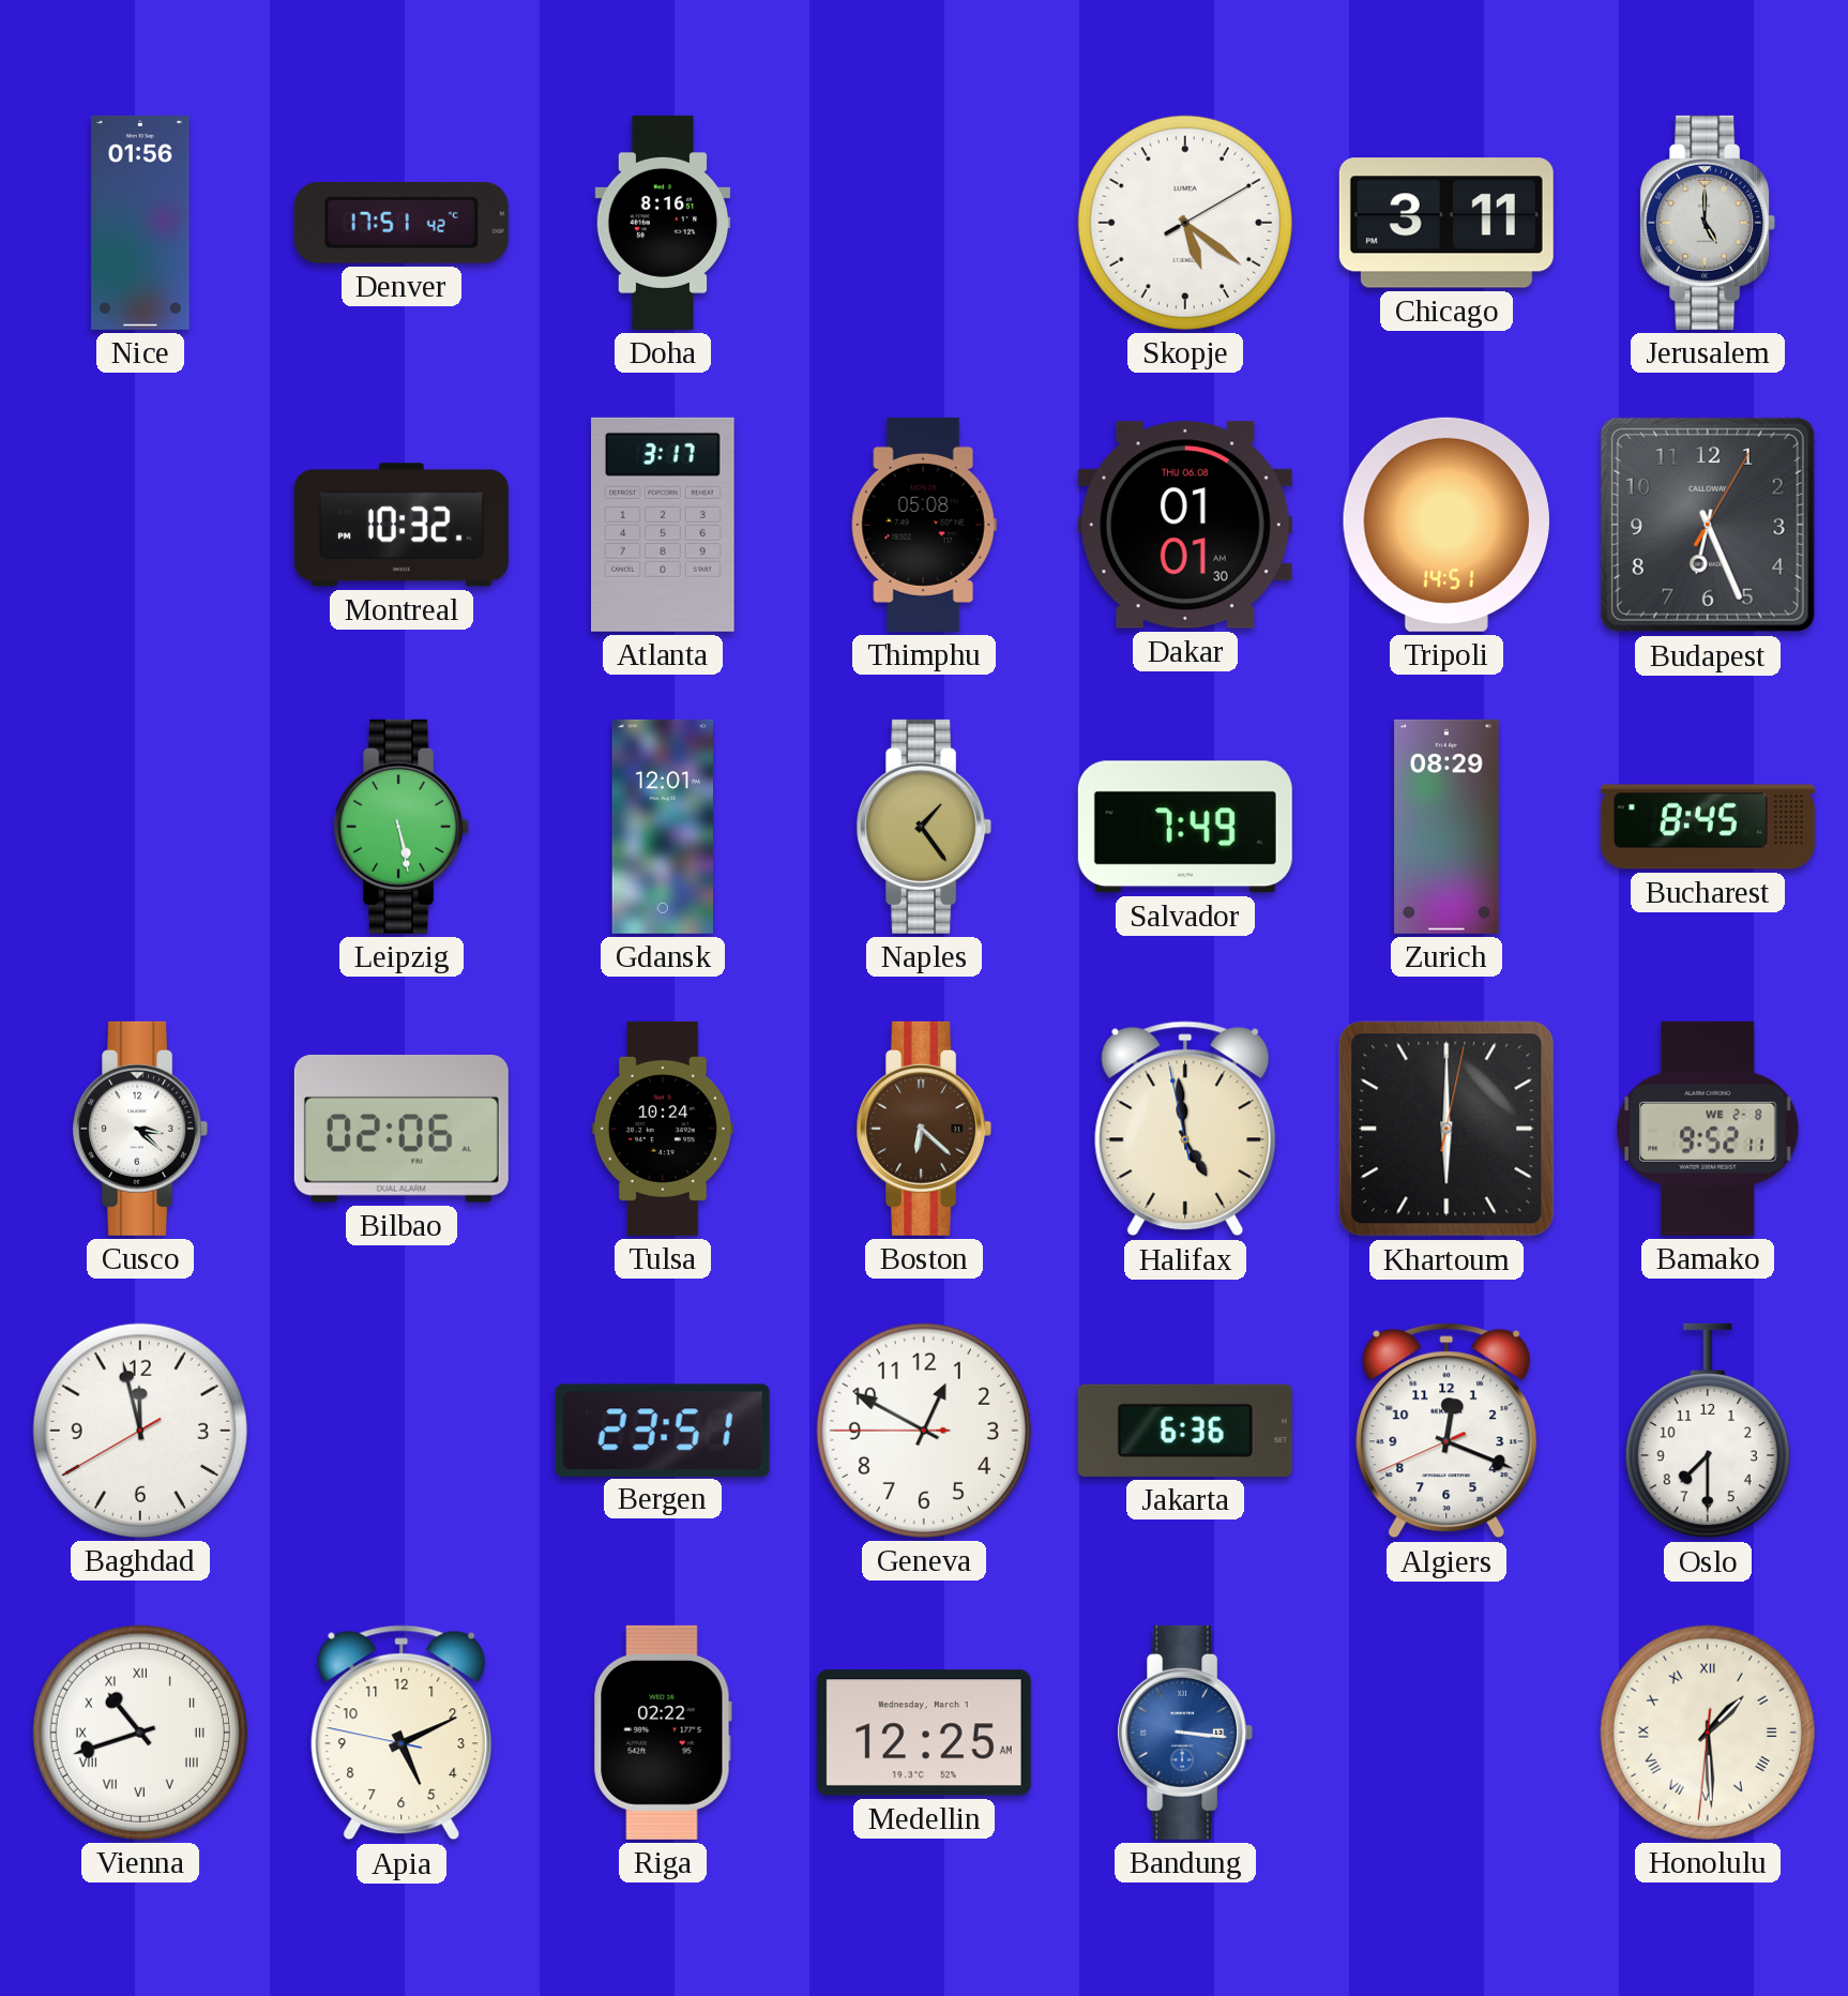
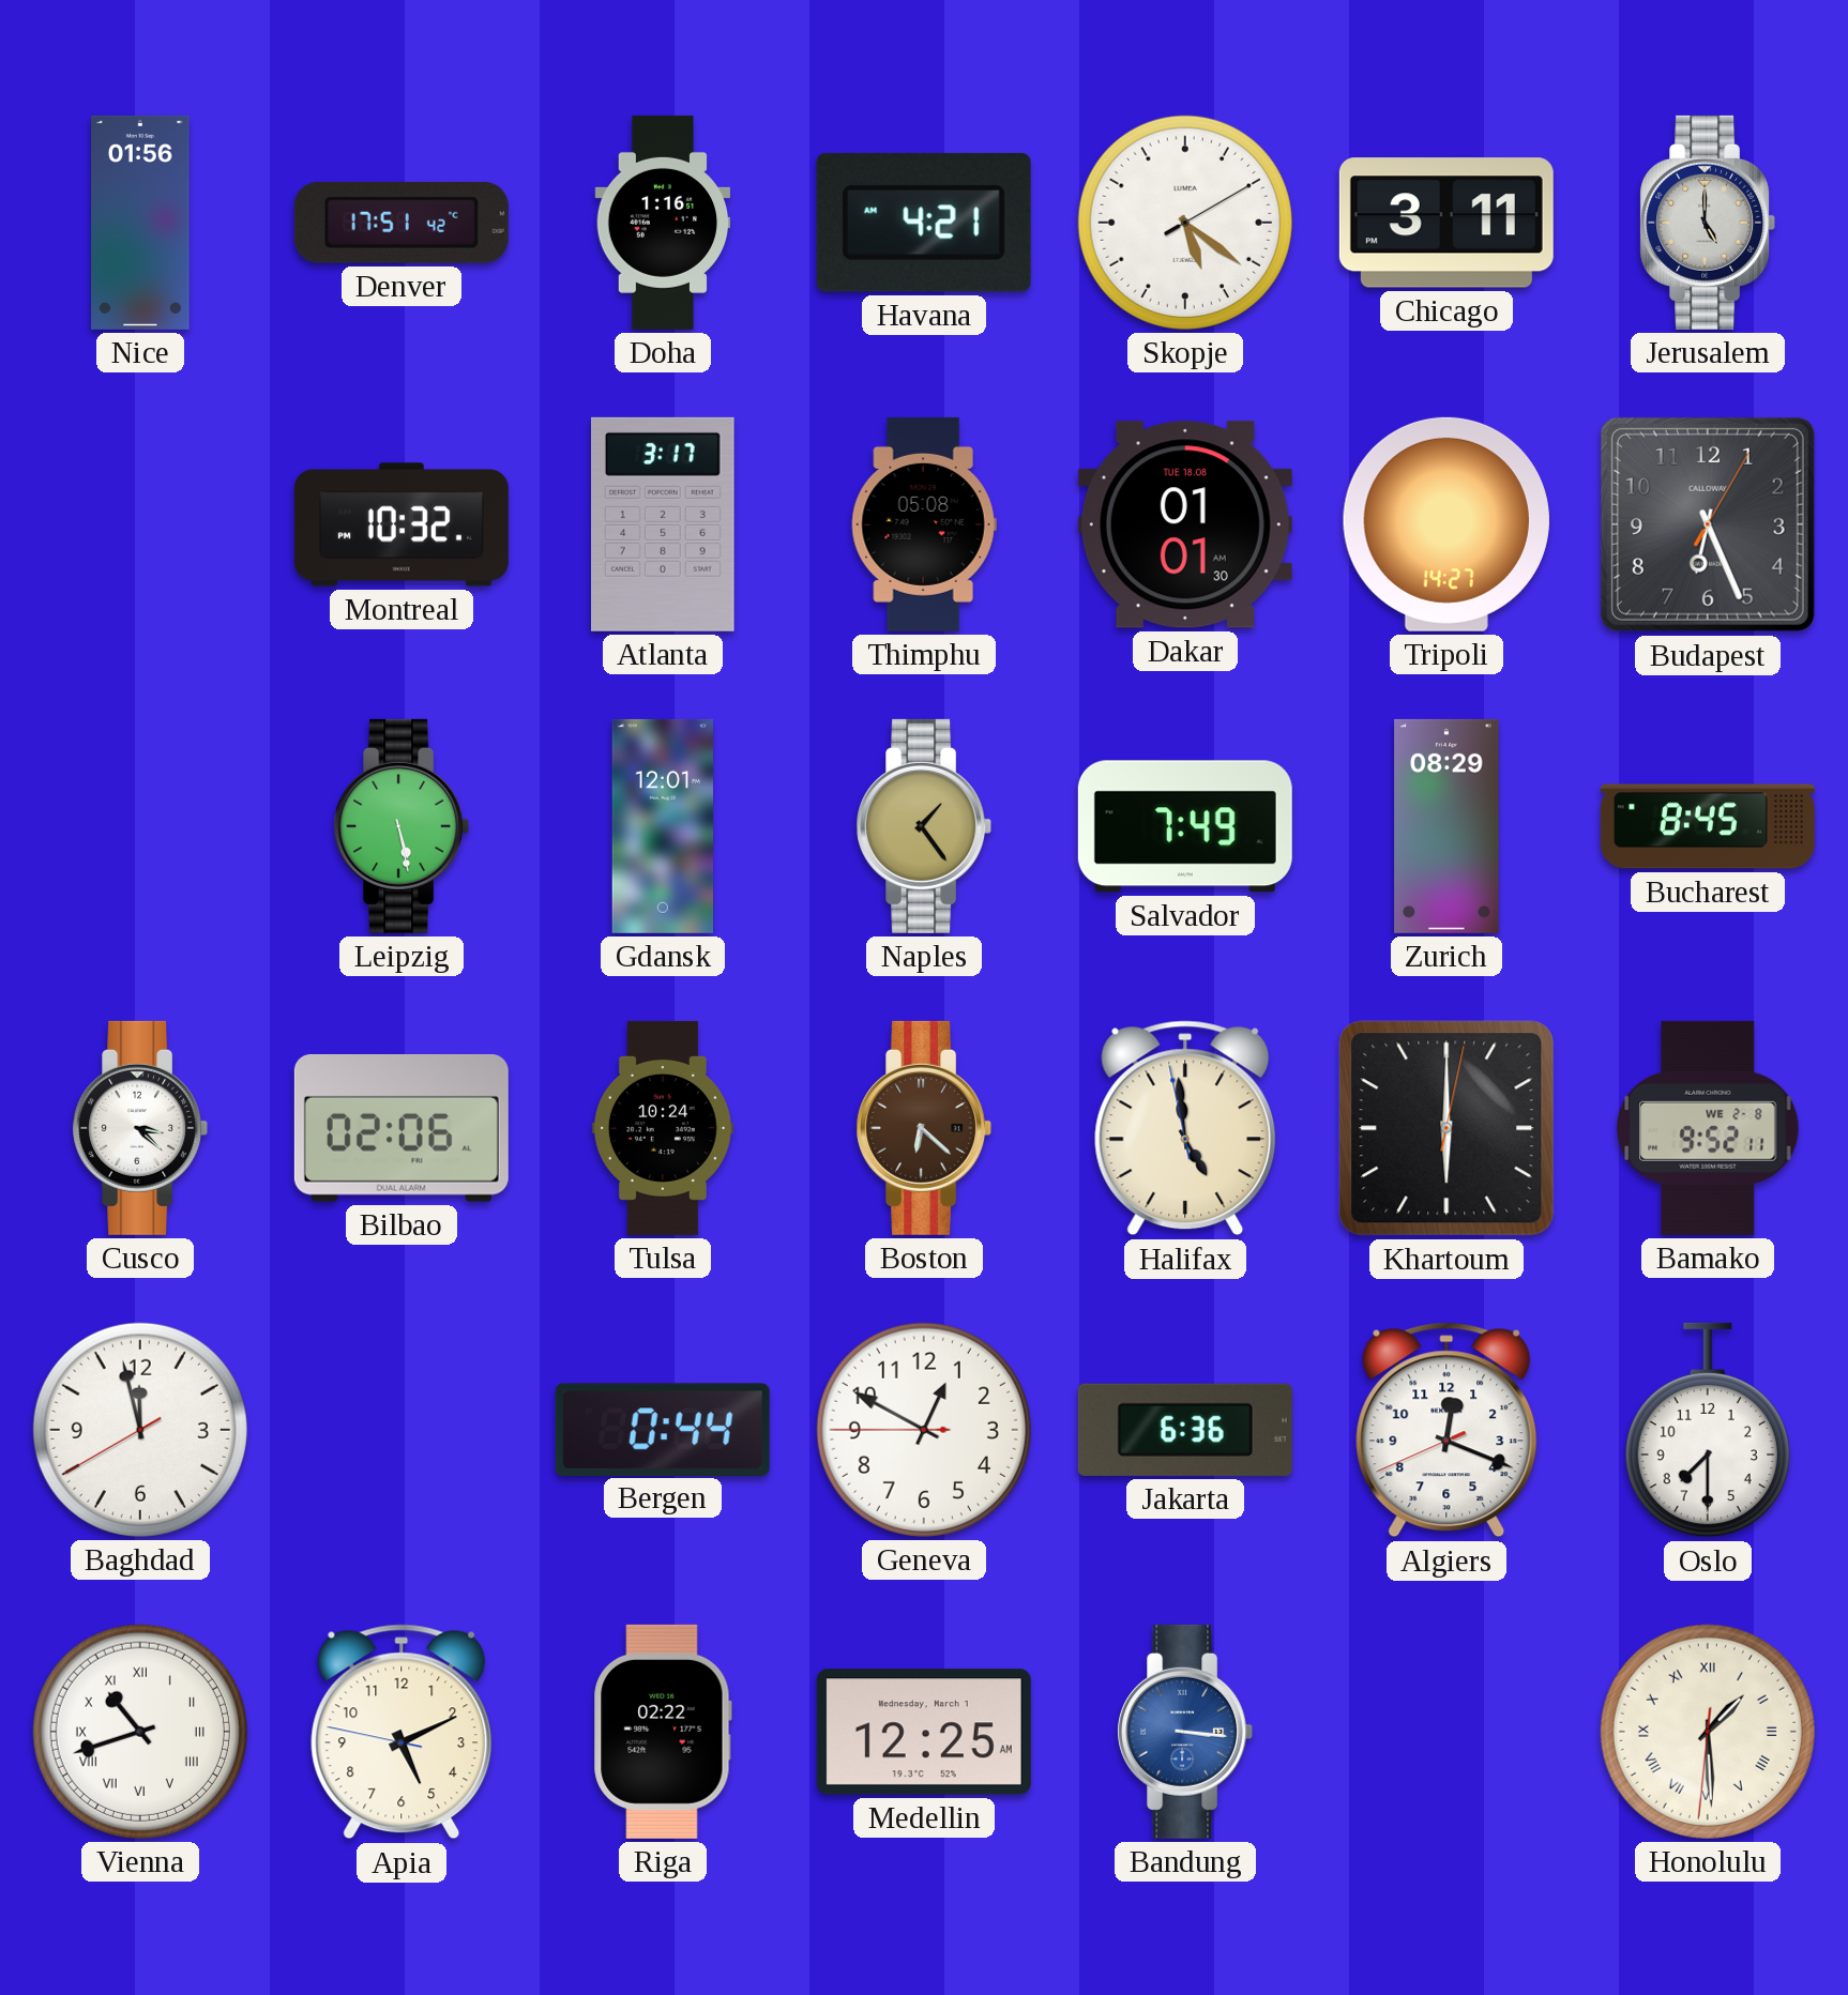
Doha: 8:16 -> 1:16 (663, 223)
Havana: none -> 4:21 (924, 223)
Dakar date: THU 06.08 -> TUE 18.08 (1185, 524)
Tripoli: 14:51 -> 14:27 (1446, 524)
Bergen: 23:51 -> 0:44 (663, 1429)
